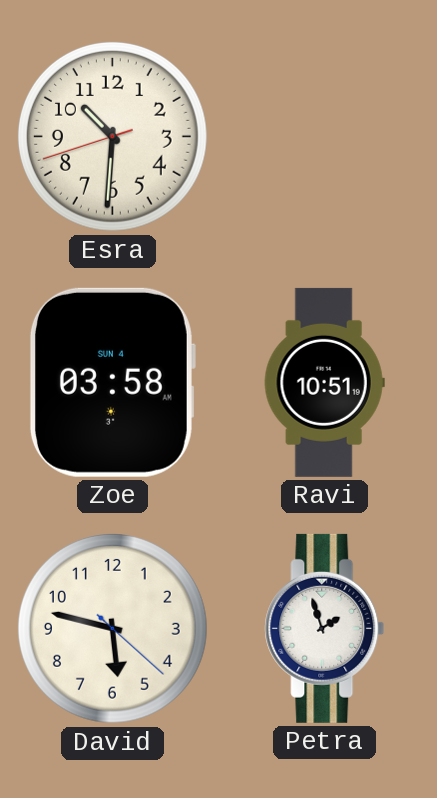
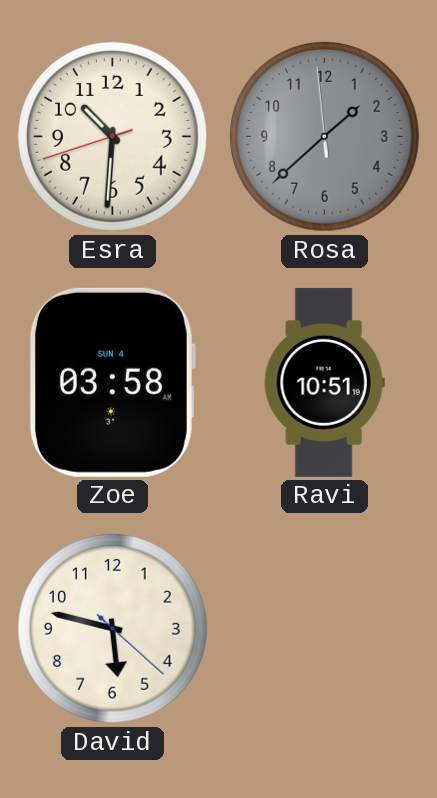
Rosa: none -> 1:37 (325, 137)
Petra: 1:57 -> none (325, 628)
